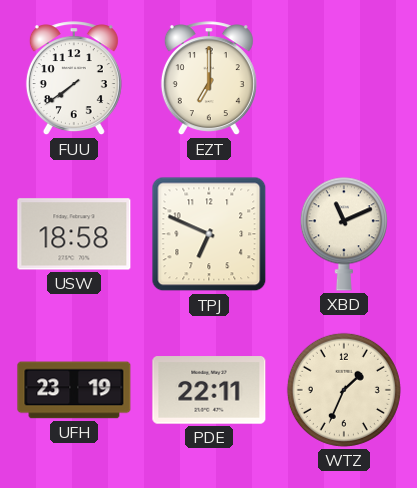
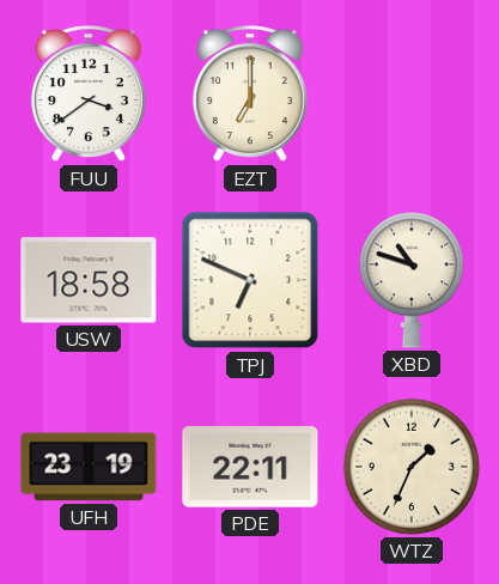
FUU: 7:39 -> 3:39 (89, 95)
XBD: 11:11 -> 10:48 (412, 280)
